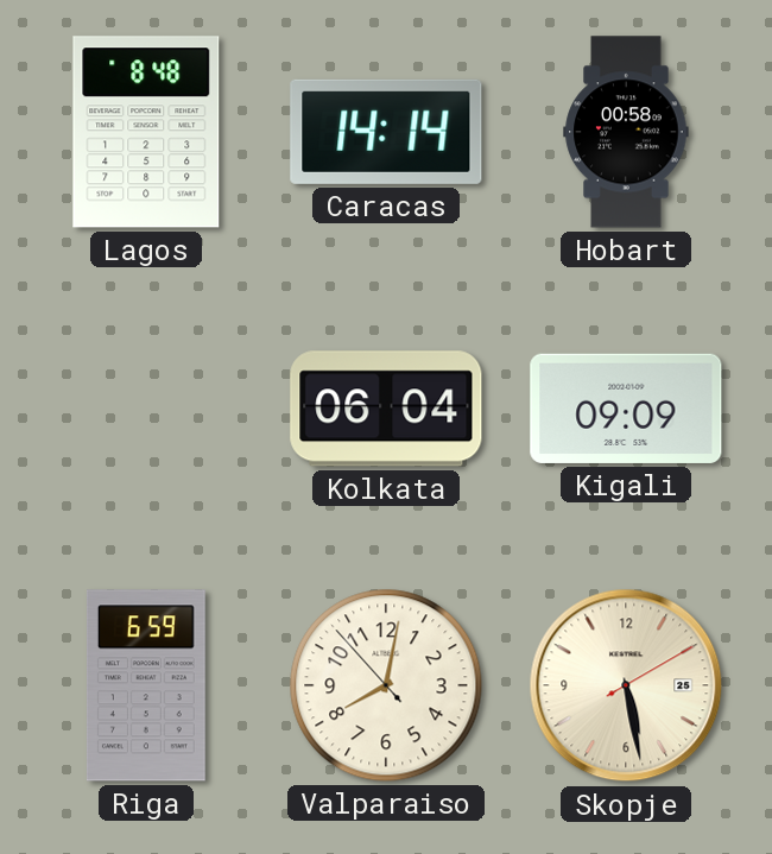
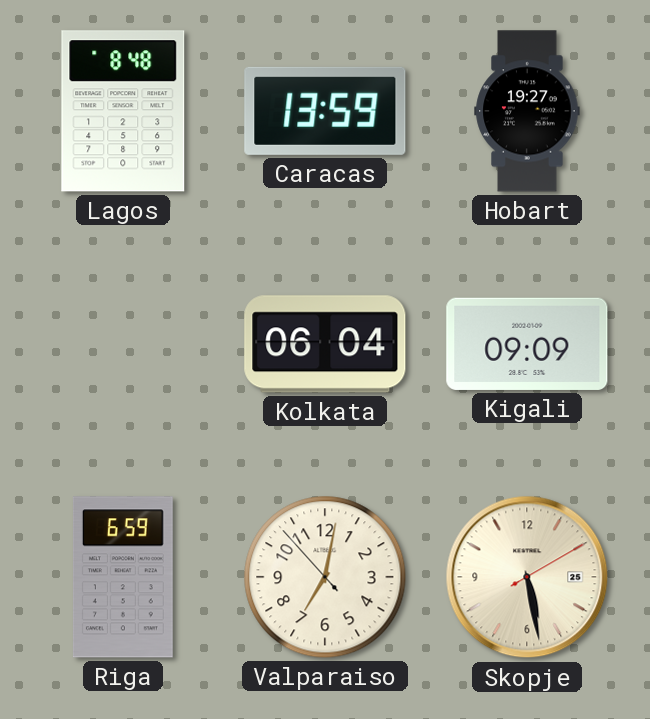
Caracas: 14:14 -> 13:59 (325, 111)
Hobart: 00:58 -> 19:27 (527, 111)
Valparaiso: 8:01 -> 7:01 (325, 577)
